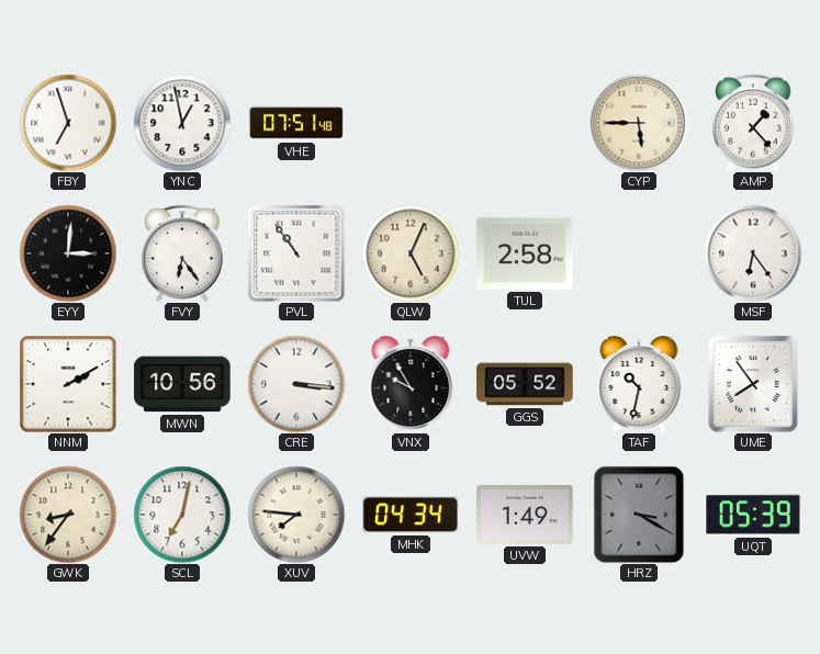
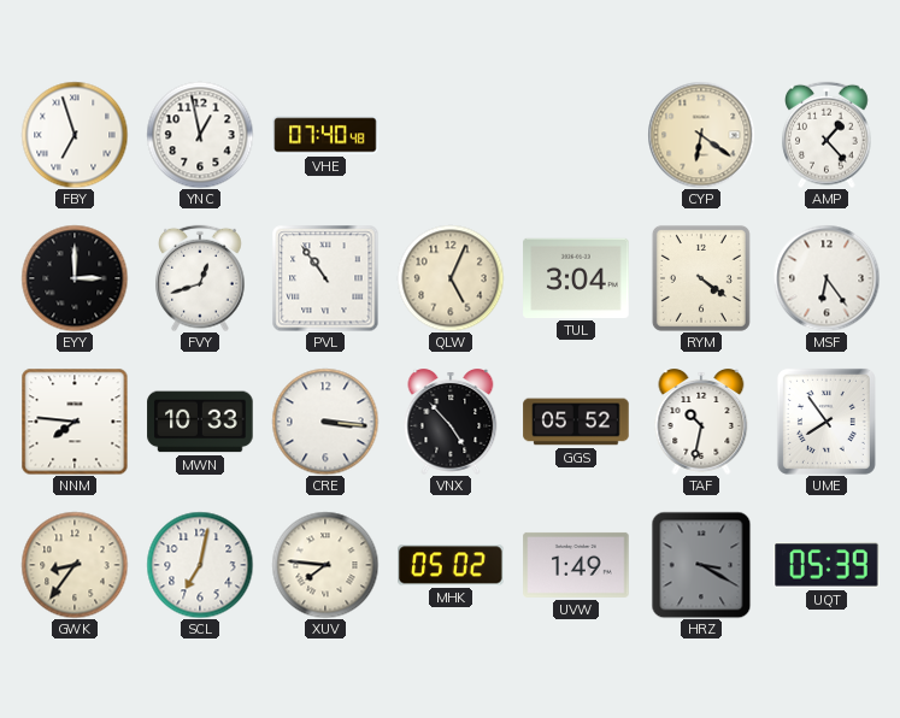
VHE: 07:51 -> 07:40 (325, 135)
CYP: 5:45 -> 6:21 (701, 135)
EYY: 3:01 -> 3:00 (75, 278)
FVY: 6:24 -> 12:42 (200, 278)
TUL: 2:58 -> 3:04 (576, 278)
RYM: none -> 4:21 (701, 278)
NNM: 2:10 -> 7:46 (75, 422)
MWN: 10:56 -> 10:33 (200, 422)
VNX: 9:55 -> 4:53 (451, 423)
MHK: 04:34 -> 05:02 (451, 565)
